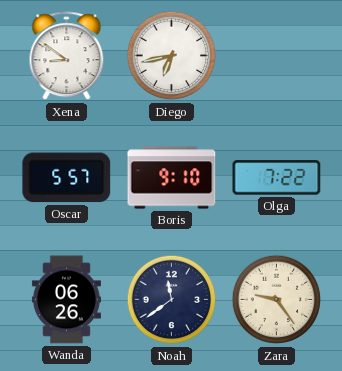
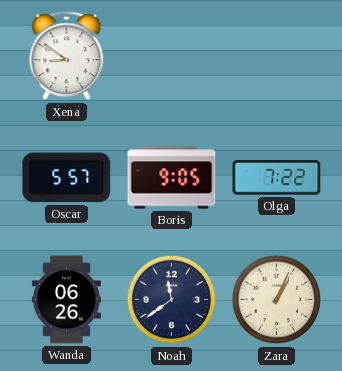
Diego: 6:43 -> none (172, 56)
Boris: 9:10 -> 9:05 (172, 178)
Zara: 9:24 -> 1:04 (277, 300)
